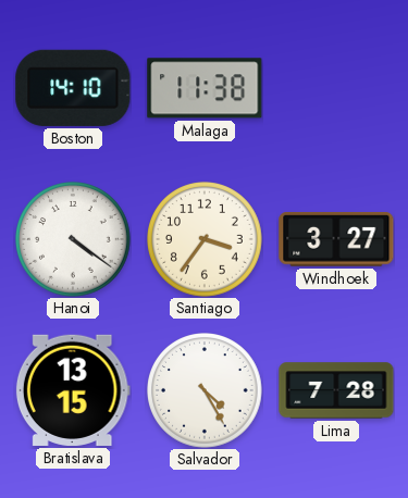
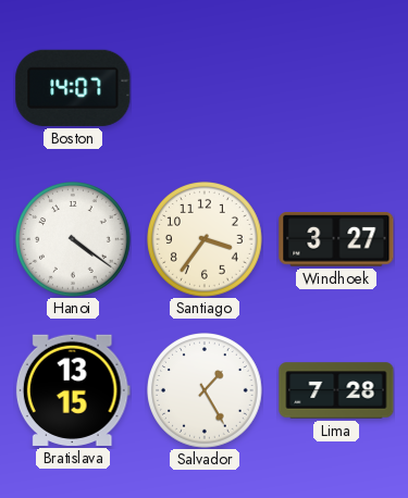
Boston: 14:10 -> 14:07 (73, 88)
Malaga: 11:38 -> none (205, 88)
Salvador: 4:25 -> 1:25 (206, 391)
